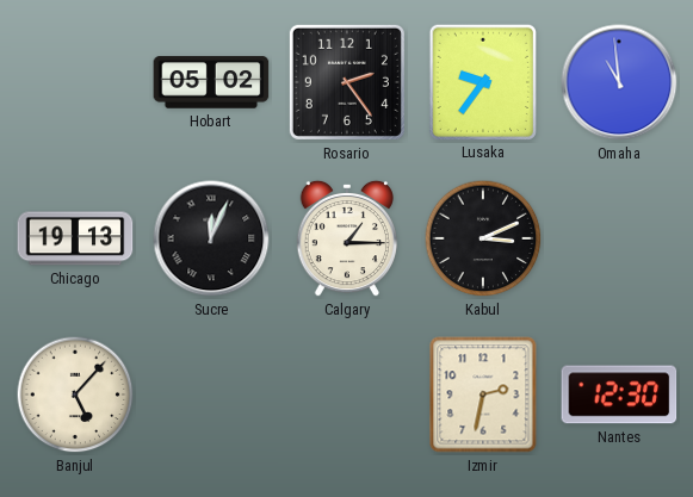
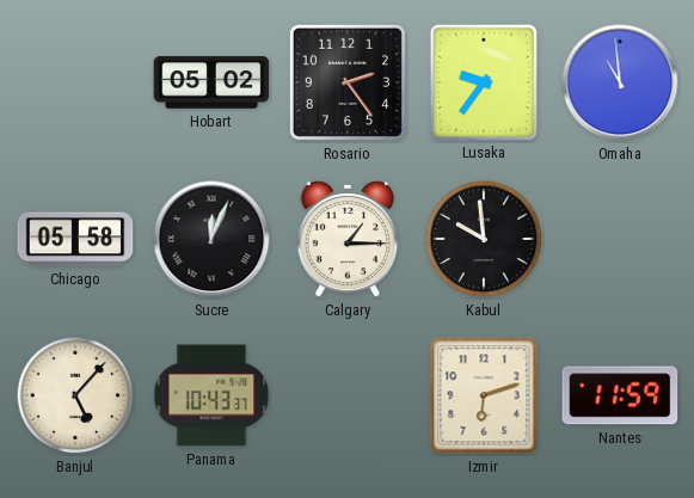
Chicago: 19:13 -> 05:58 (75, 239)
Kabul: 3:11 -> 9:59 (484, 239)
Panama: none -> 10:43 (211, 395)
Izmir: 2:32 -> 6:12 (484, 395)
Nantes: 12:30 -> 11:59 (620, 395)
